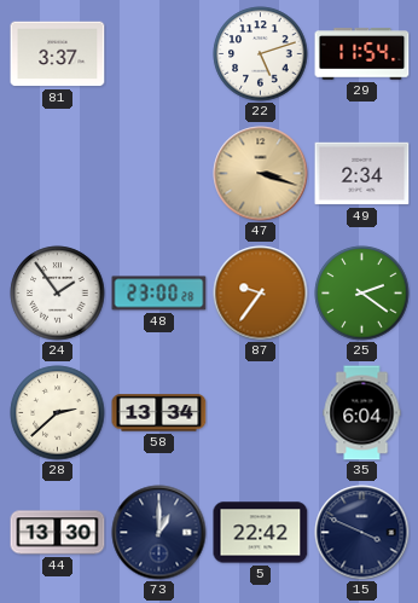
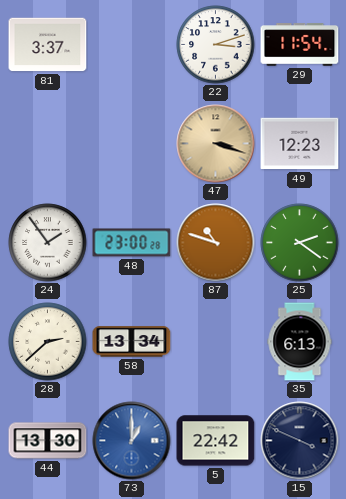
22: 5:12 -> 3:12 (216, 45)
49: 2:34 -> 12:23 (300, 144)
87: 9:36 -> 10:48 (216, 243)
35: 6:04 -> 6:13 (300, 342)
73 dial: navy -> blue (132, 441)
